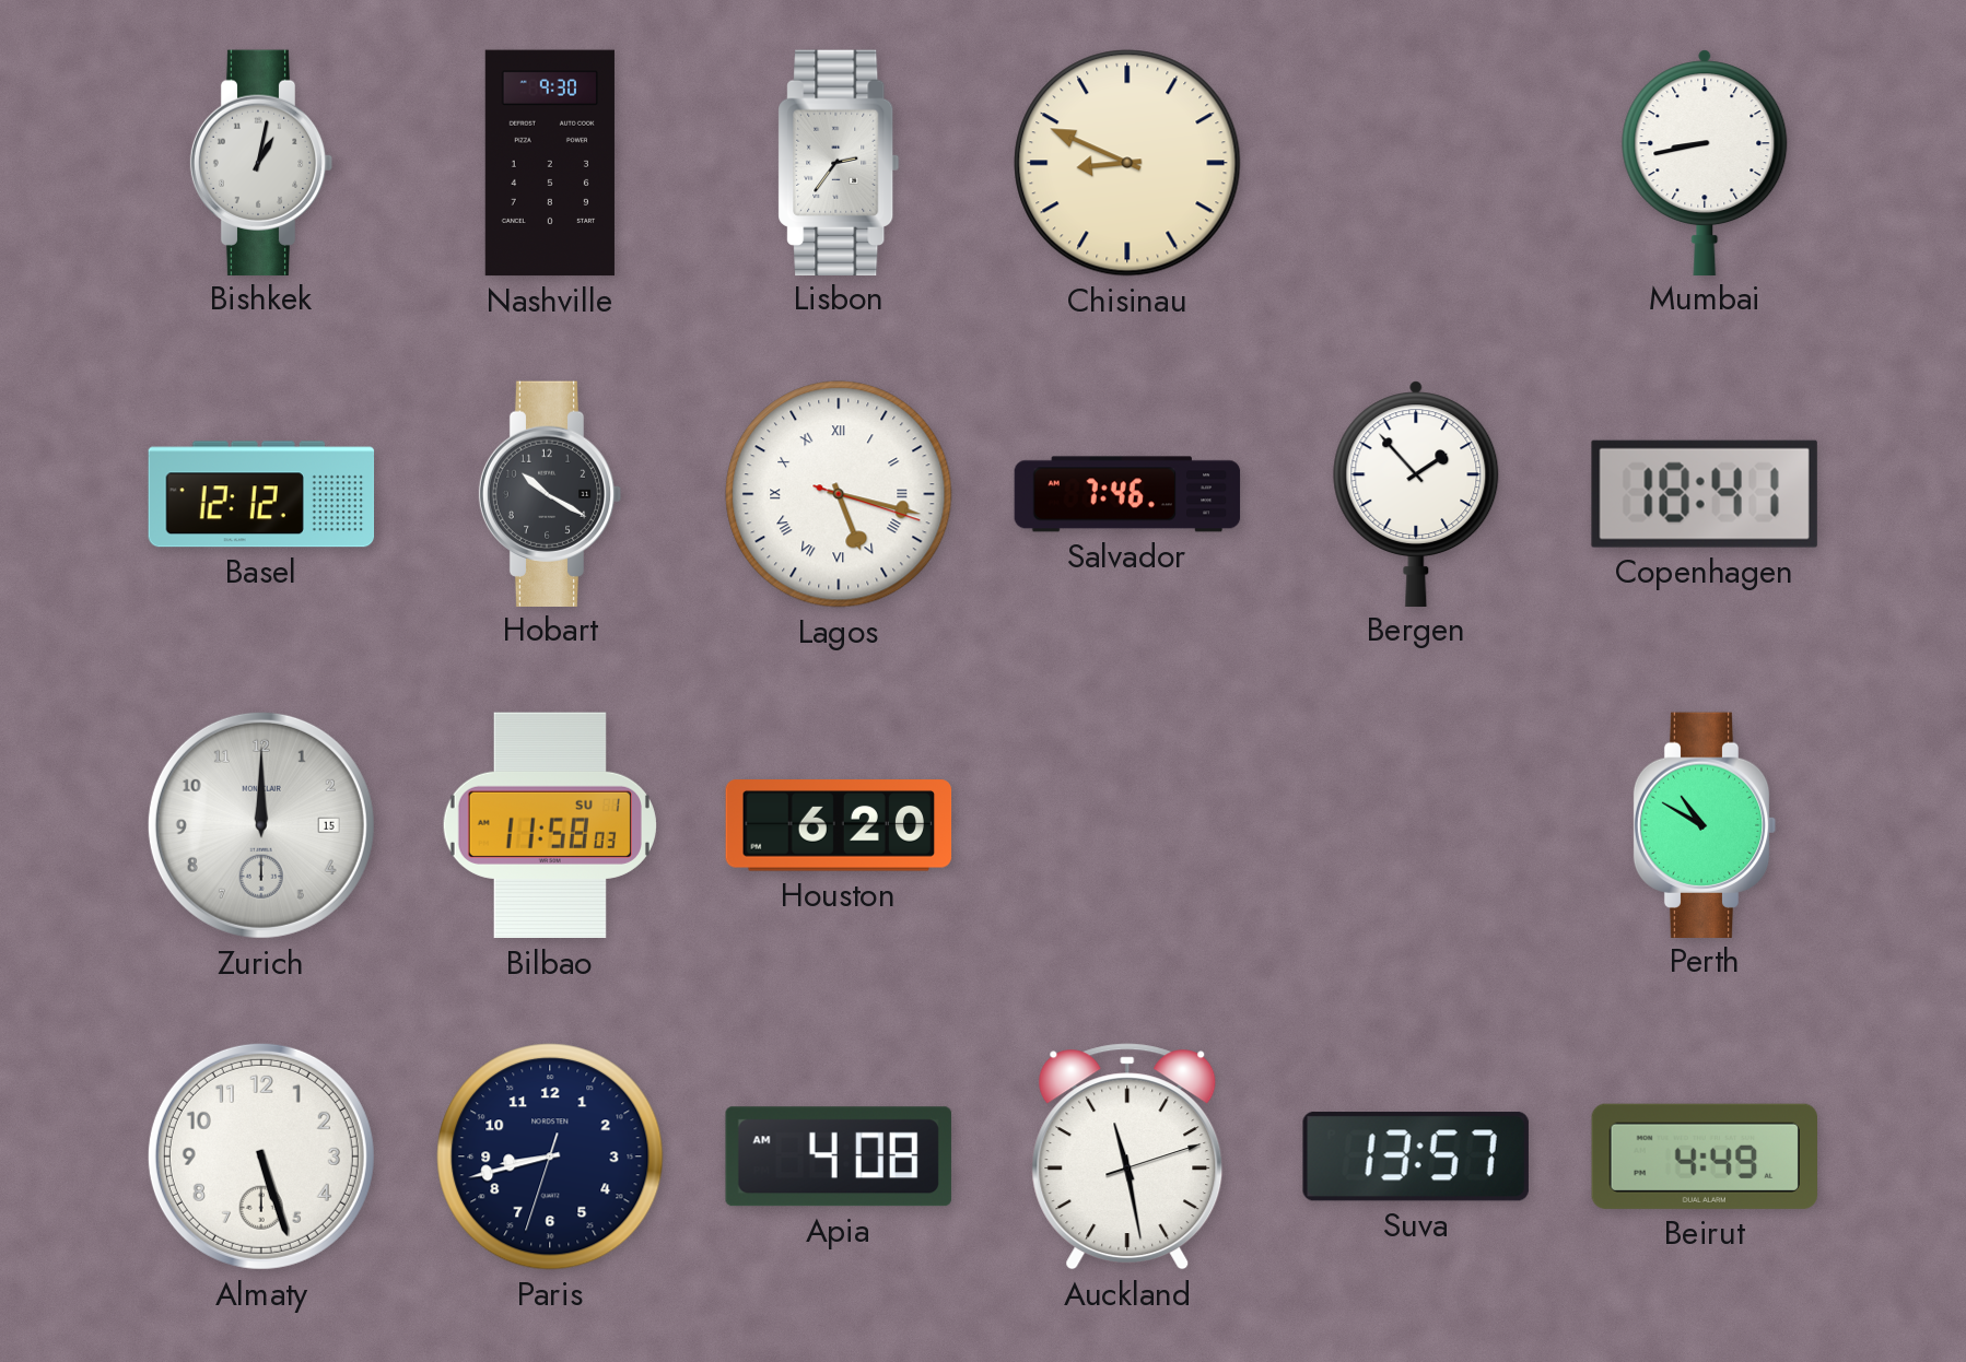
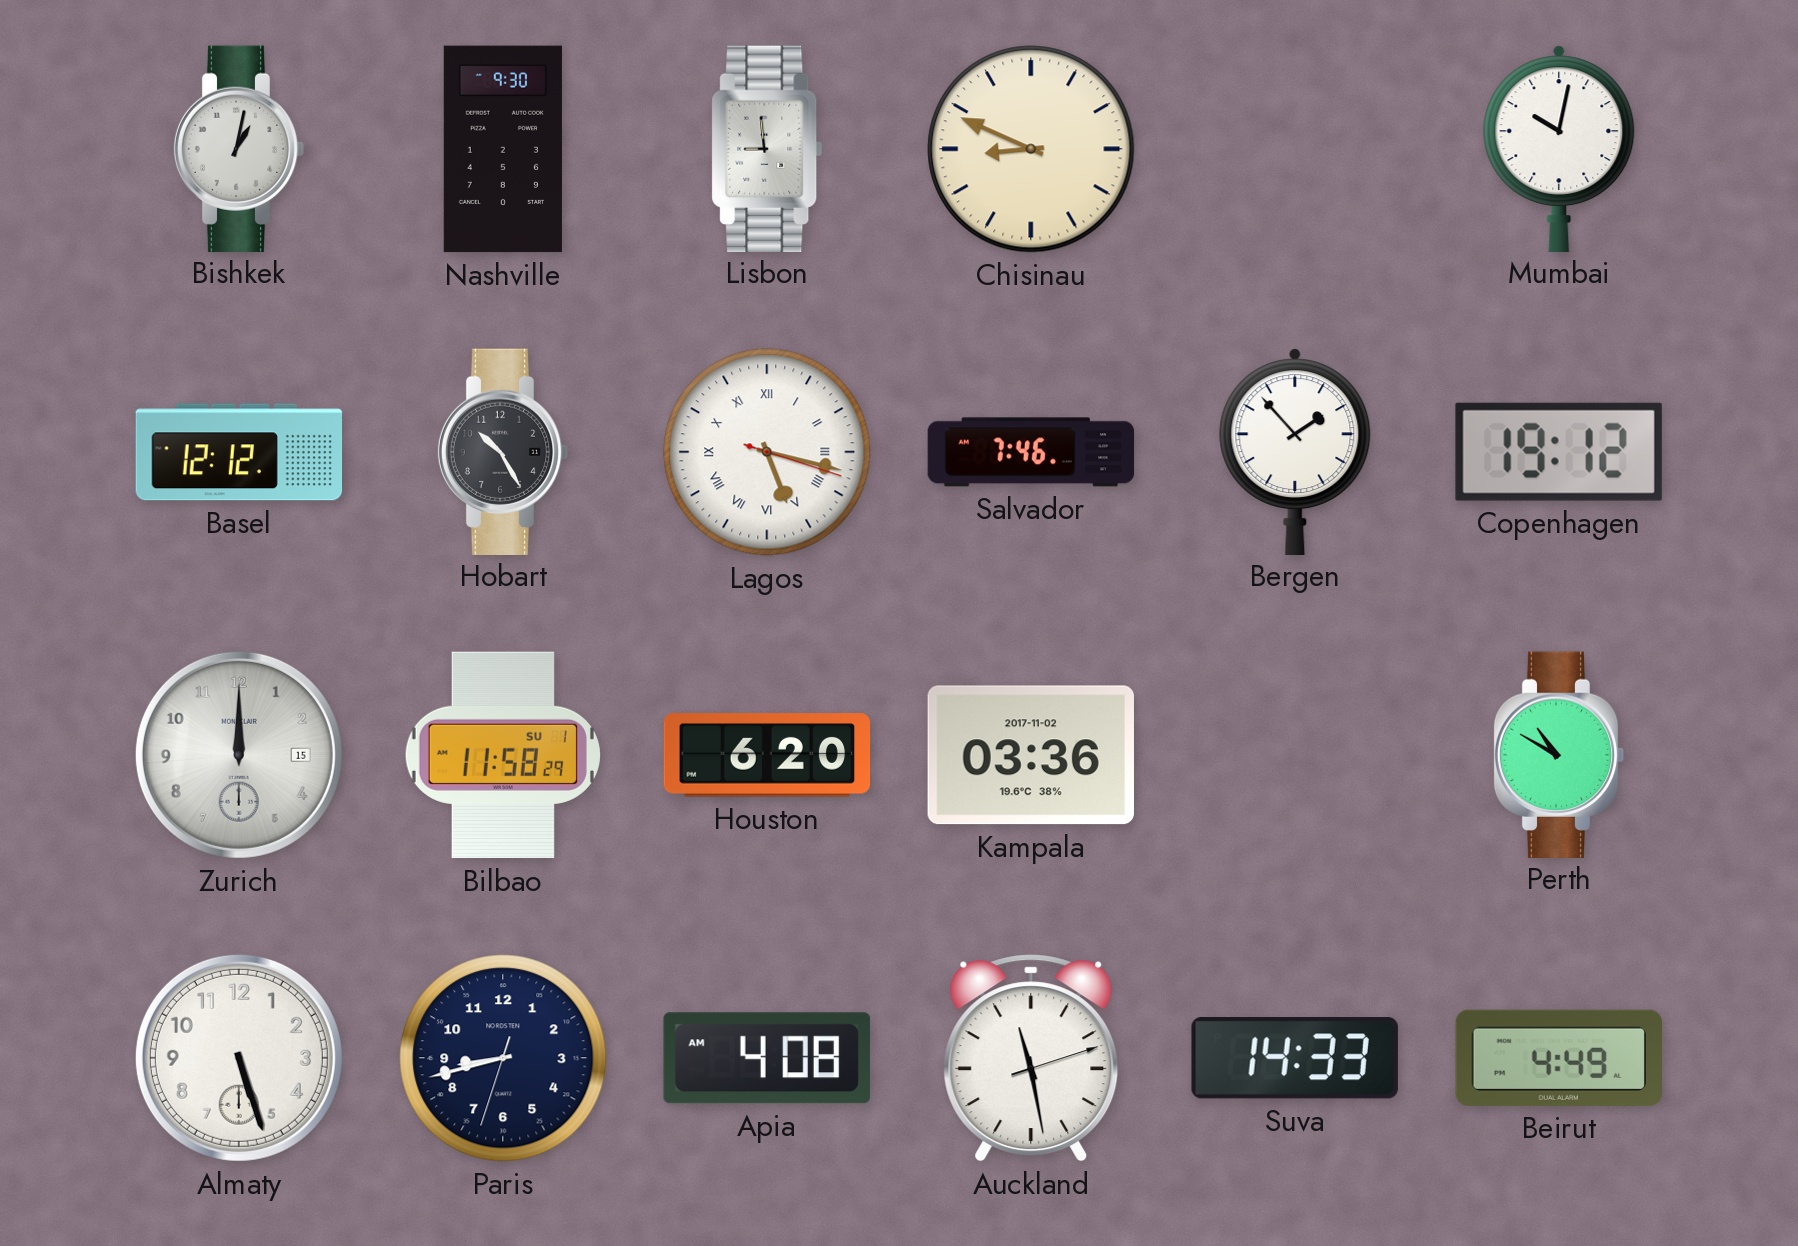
Lisbon: 2:36 -> 8:59 (767, 148)
Mumbai: 8:43 -> 10:02 (1559, 148)
Hobart: 10:20 -> 10:25 (503, 451)
Copenhagen: 18:41 -> 19:12 (1559, 452)
Bilbao: 11:58:03 -> 11:58:29 (503, 755)
Kampala: none -> 03:36 (1031, 755)
Suva: 13:57 -> 14:33 (1295, 1058)
